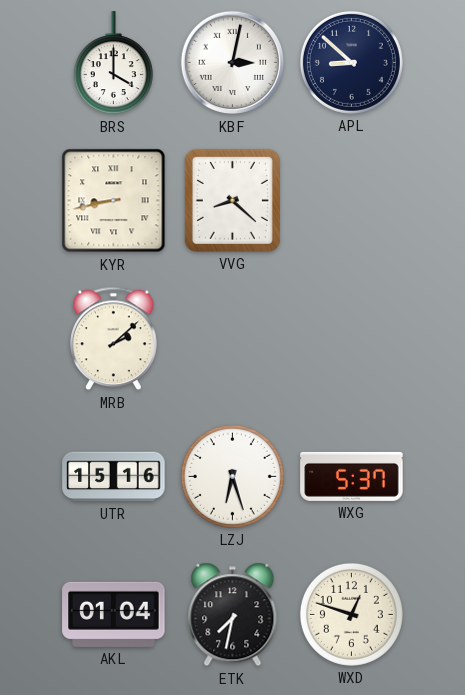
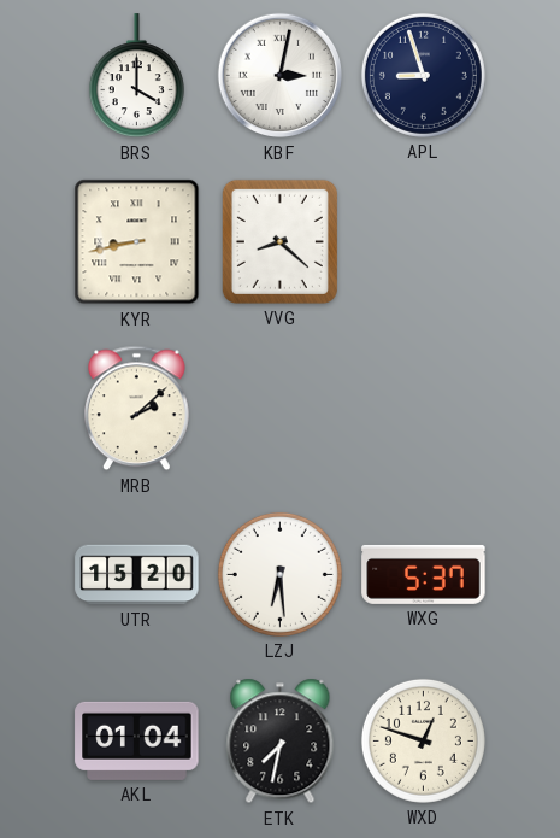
APL: 8:52 -> 8:57 (423, 75)
UTR: 15:16 -> 15:20 (137, 575)
LZJ: 6:27 -> 6:29 (279, 574)
